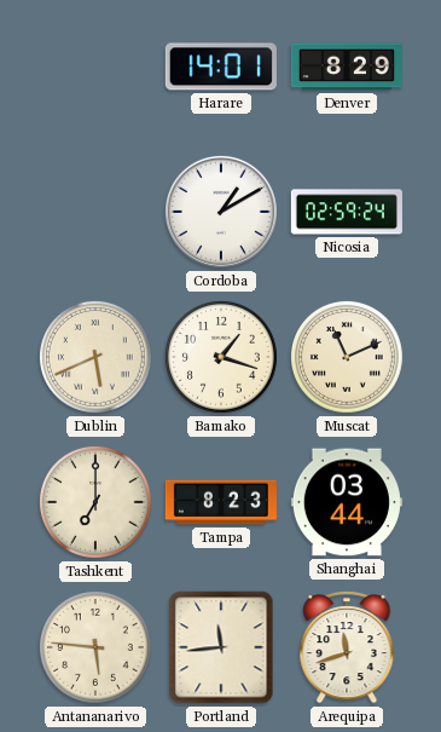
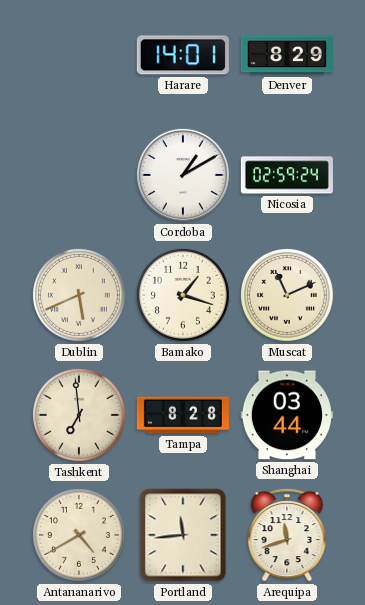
Tashkent: 7:00 -> 6:59 (79, 415)
Tampa: 8:23 -> 8:28 (183, 415)
Antananarivo: 5:46 -> 4:40 (79, 535)
